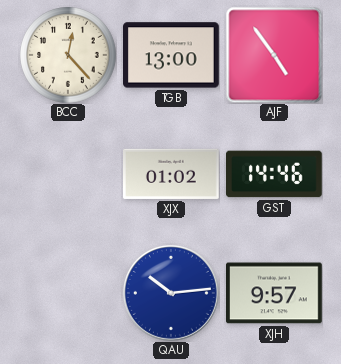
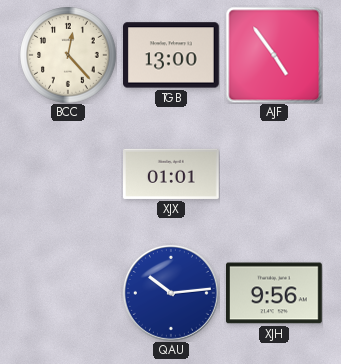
XJX: 01:02 -> 01:01 (172, 174)
GST: 14:46 -> none (275, 174)
XJH: 9:57 -> 9:56 (275, 293)
